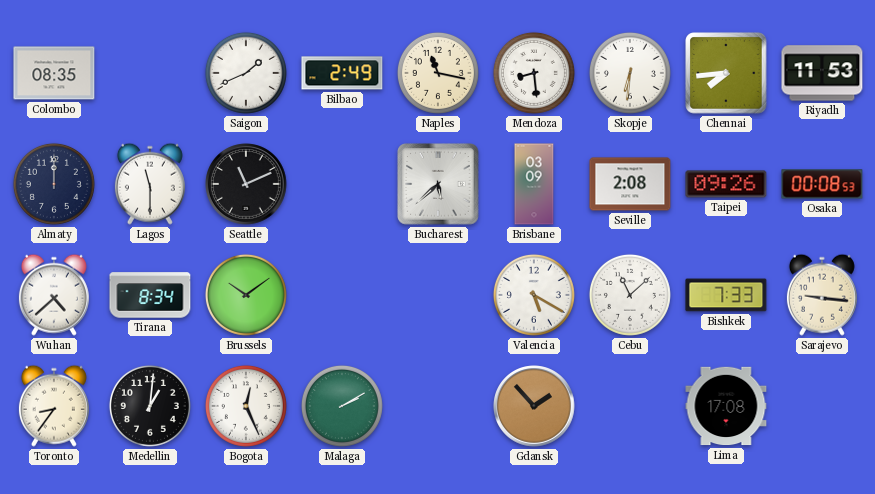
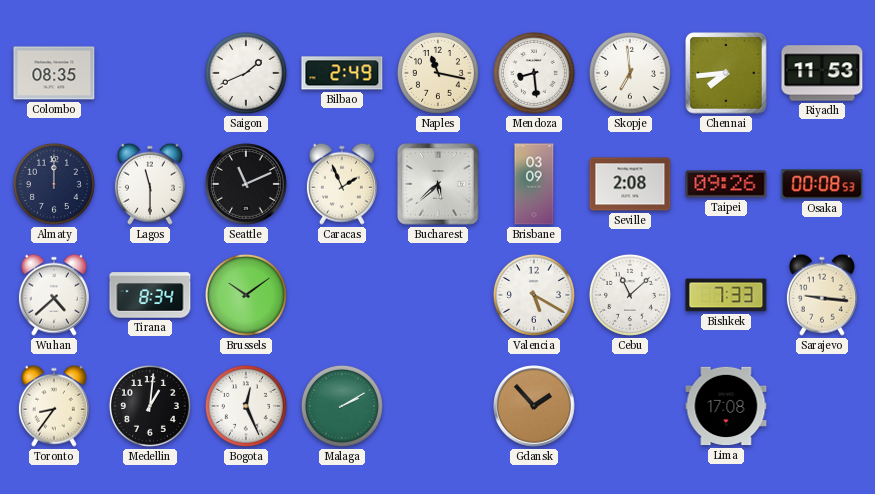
Skopje: 6:31 -> 6:59 (630, 73)
Caracas: none -> 1:56 (342, 184)
